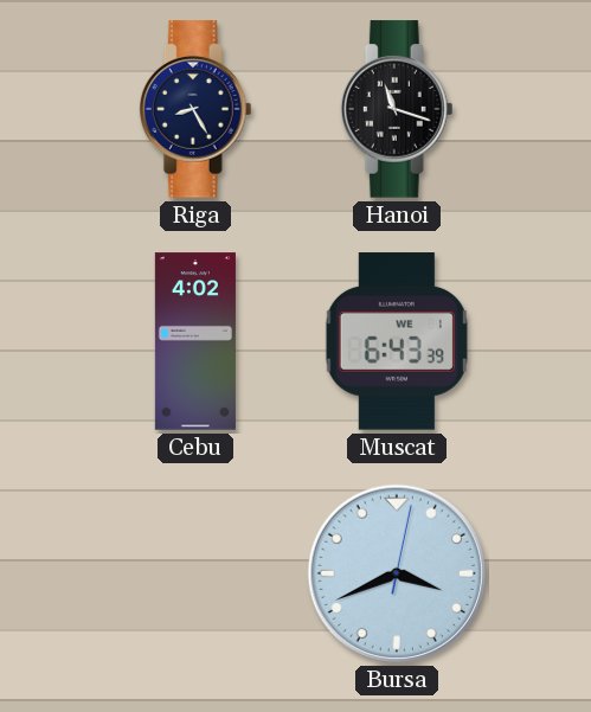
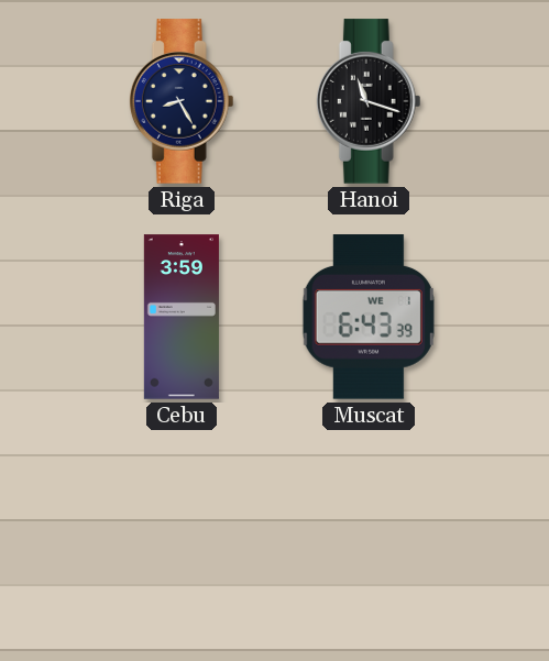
Cebu: 4:02 -> 3:59 (182, 317)
Bursa: 3:41 -> none (397, 573)
